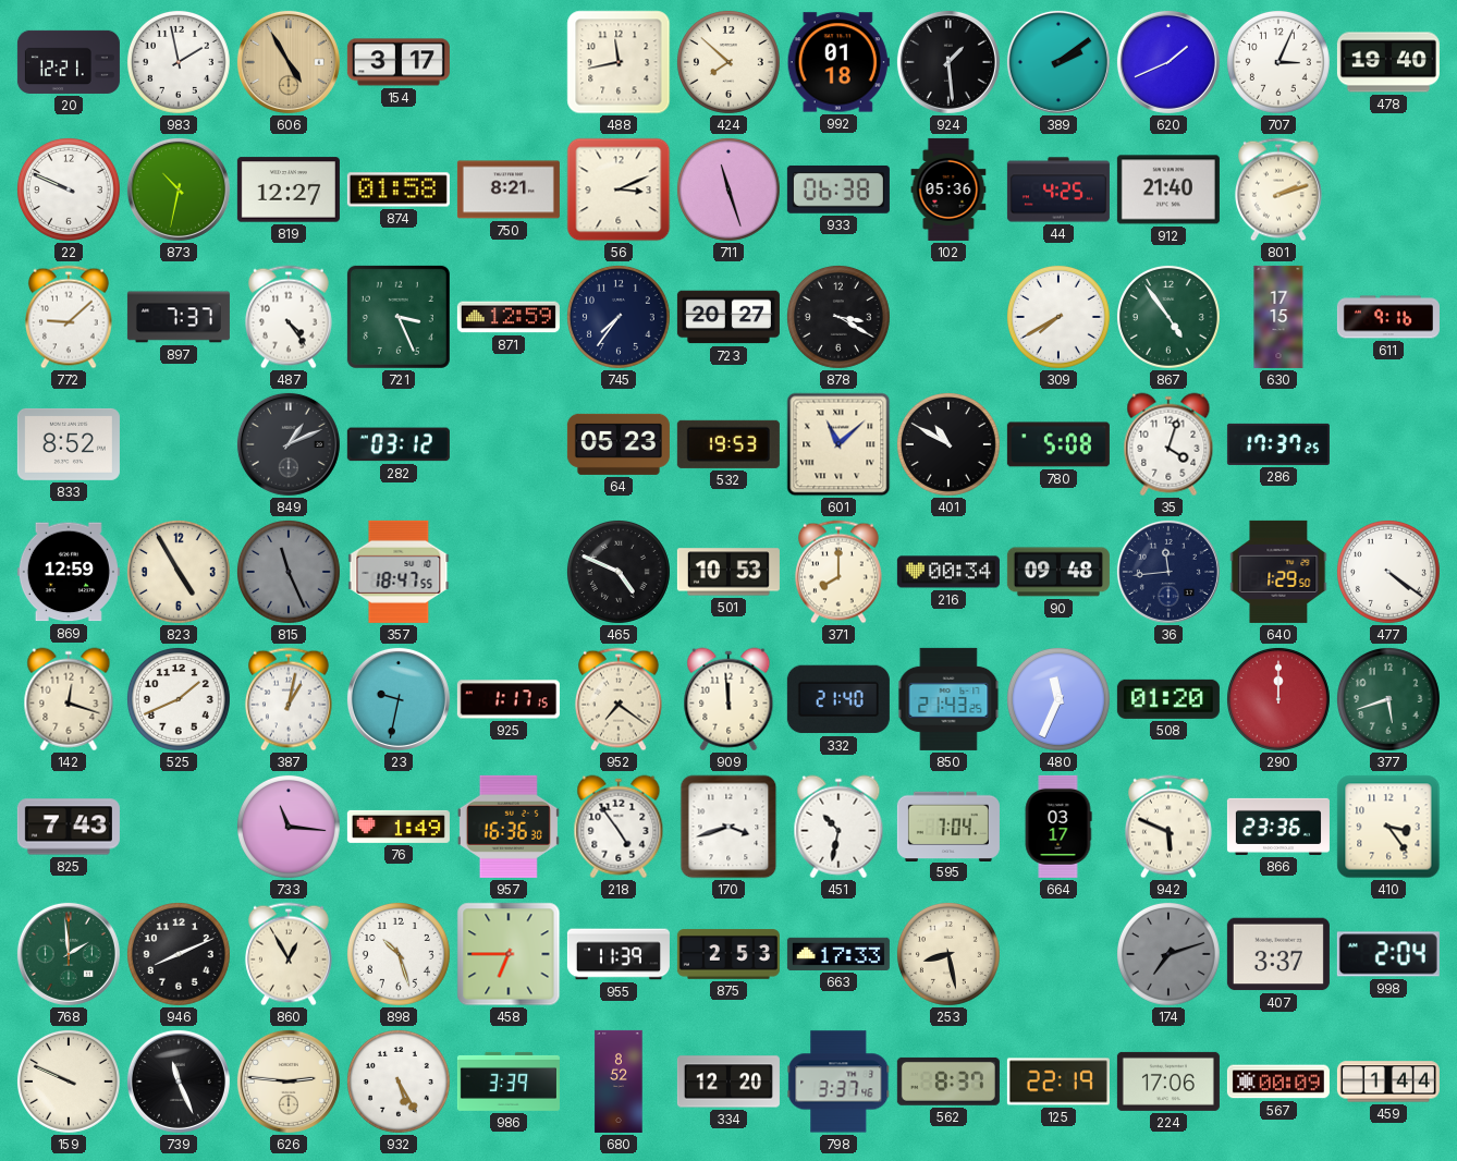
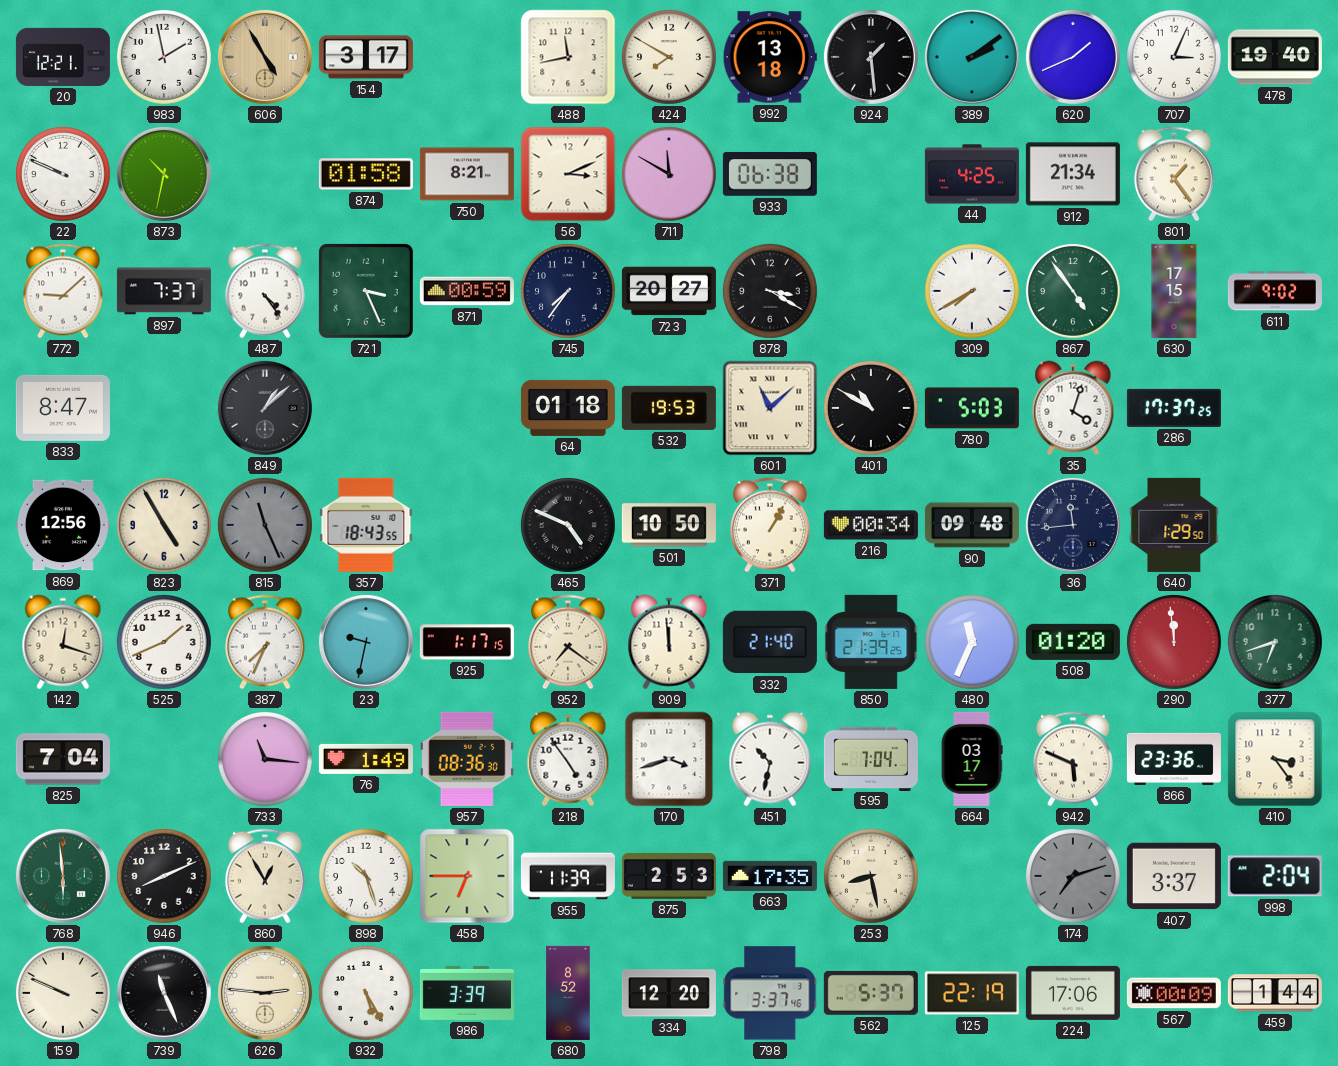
424: 7:52 -> 7:50 (669, 57)
992: 01:18 -> 13:18 (770, 57)
819: 12:27 -> none (289, 190)
711: 11:27 -> 11:50 (669, 174)
102: 05:36 -> none (948, 190)
912: 21:40 -> 21:34 (1073, 174)
801: 2:12 -> 1:24 (1174, 174)
871: 12:59 -> 00:59 (467, 291)
611: 9:16 -> 9:02 (1275, 291)
833: 8:52 -> 8:47 (63, 408)
849: 1:11 -> 1:08 (265, 408)
282: 03:12 -> none (399, 444)
64: 05:23 -> 01:18 (568, 408)
780: 5:08 -> 5:03 (972, 408)
869: 12:59 -> 12:56 (63, 525)
357: 18:47 -> 18:43 (366, 525)
501: 10:53 -> 10:50 (669, 525)
371: 8:00 -> 1:05 (770, 525)
477: 4:21 -> none (1388, 572)
387: 1:02 -> 7:34 (265, 642)
850: 21:43 -> 21:39 (871, 642)
290: 12:00 -> 11:59 (1174, 642)
377: 5:42 -> 6:42 (1275, 642)
825: 7:43 -> 7:04 (63, 759)
957: 16:36 -> 08:36 (467, 759)
768: 1:59 -> 5:59 (63, 876)
663: 17:33 -> 17:35 (770, 876)
562: 8:37 -> 5:37 (871, 993)
